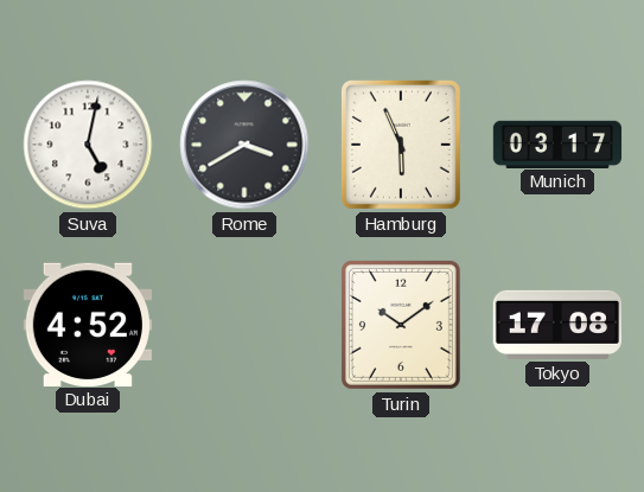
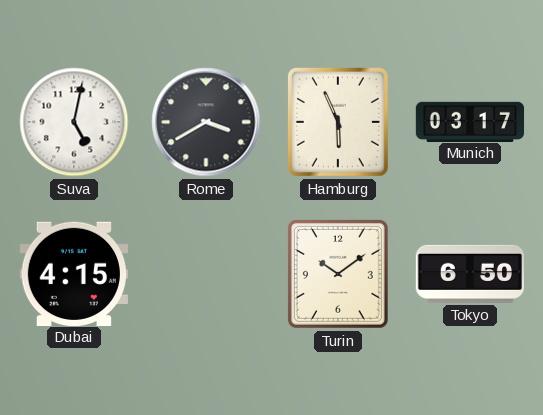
Dubai: 4:52 -> 4:15 (74, 273)
Tokyo: 17:08 -> 6:50 (469, 274)
